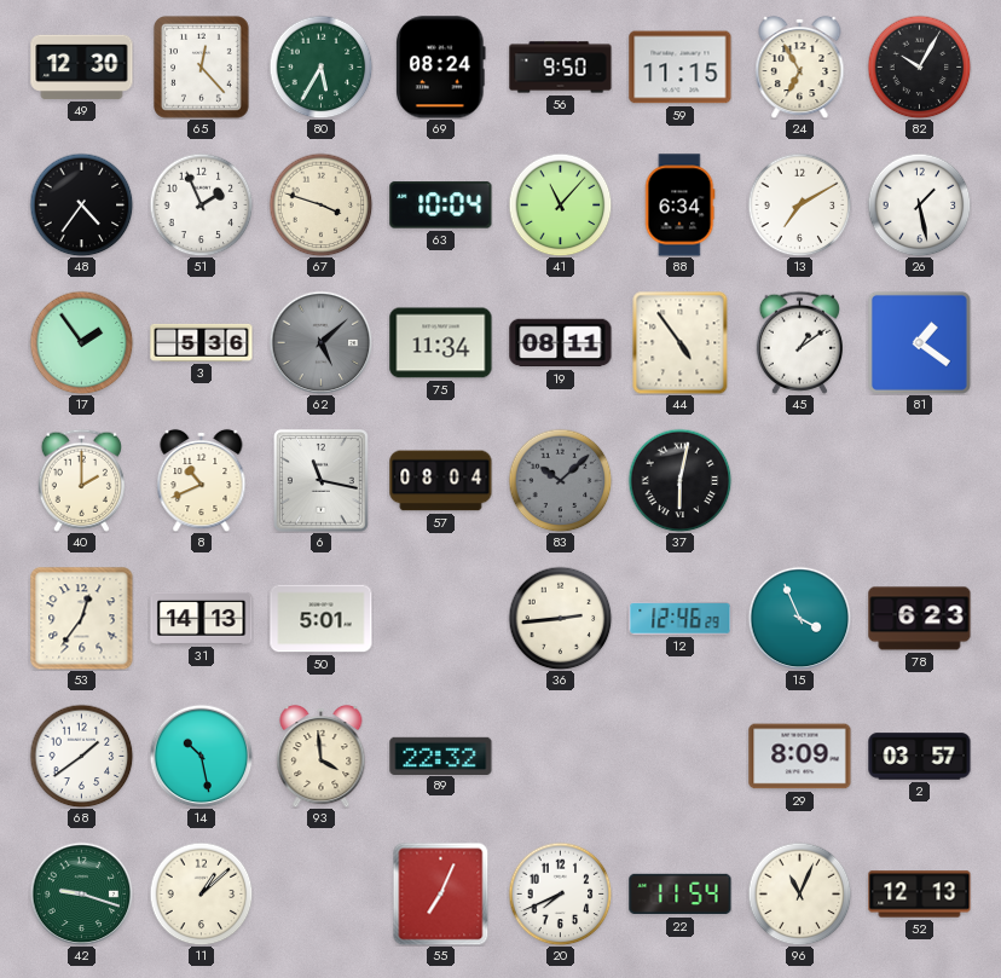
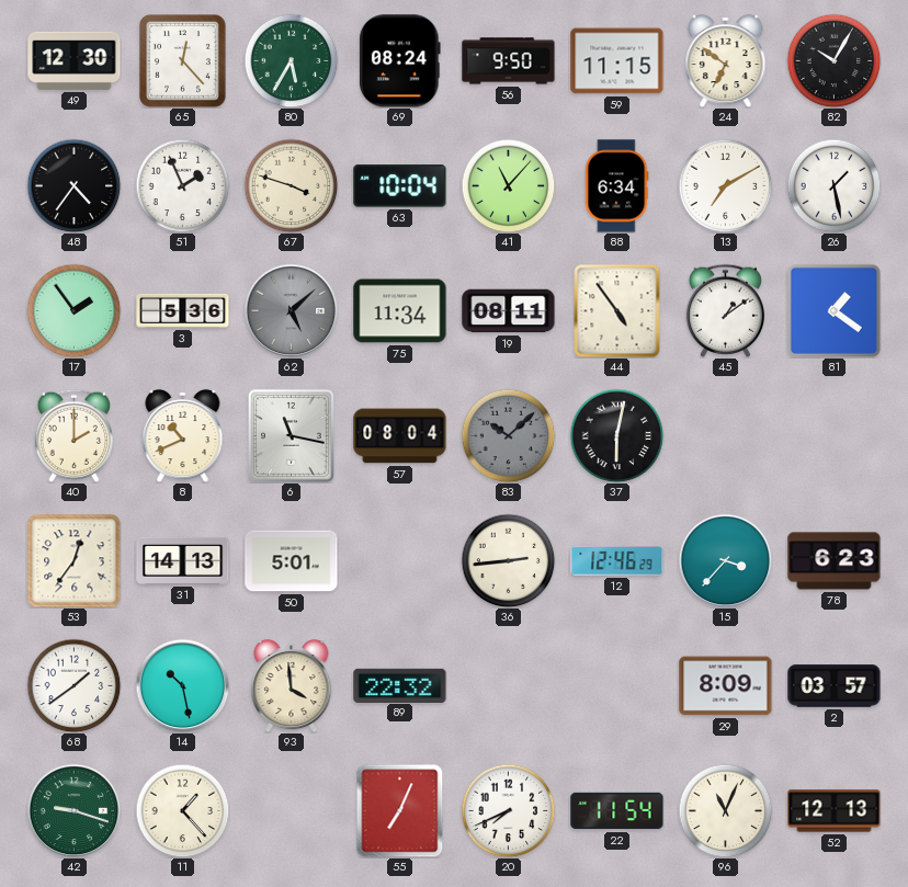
24: 6:55 -> 6:51 (726, 60)
15: 3:56 -> 3:37 (725, 560)
11: 1:08 -> 1:23 (182, 810)
